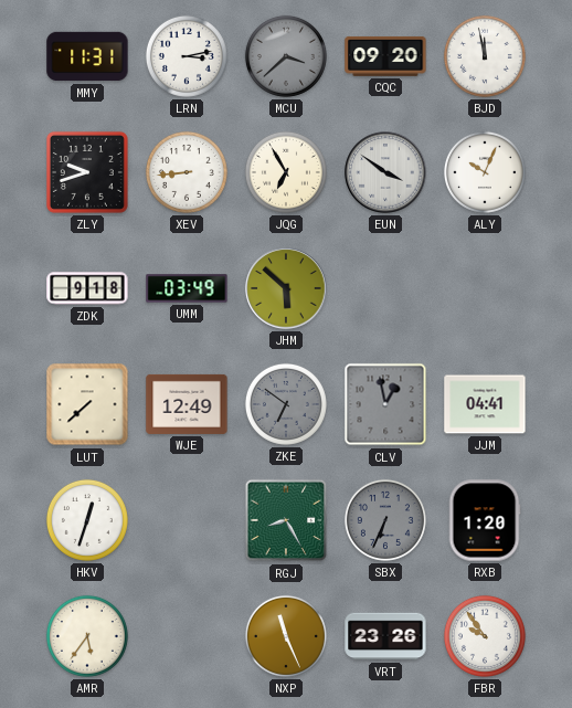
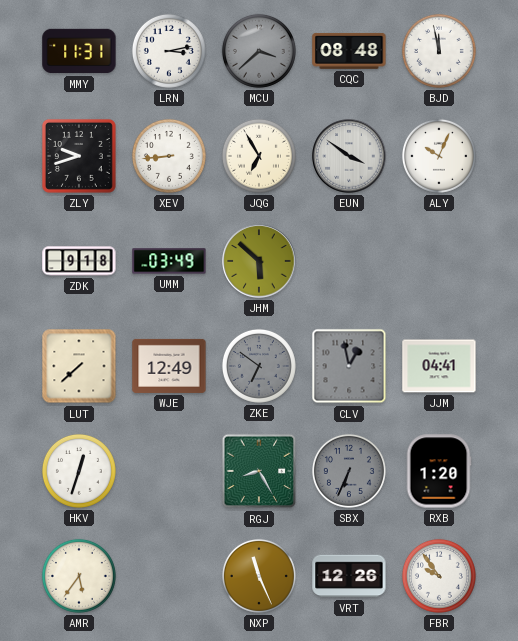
CQC: 09:20 -> 08:48 (349, 51)
VRT: 23:26 -> 12:26 (349, 576)
